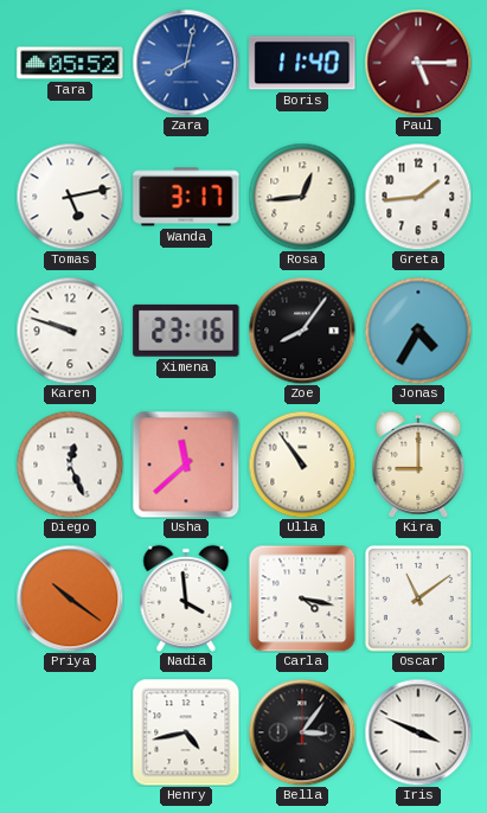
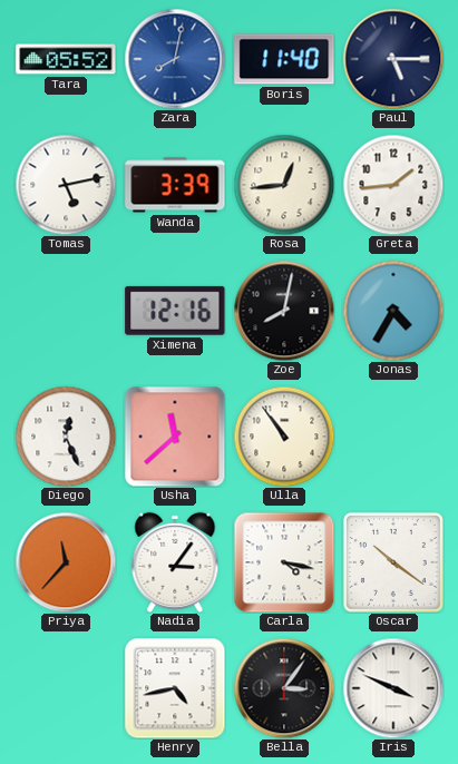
Paul dial: burgundy -> navy (393, 59)
Wanda: 3:17 -> 3:39 (175, 185)
Karen: 9:48 -> none (70, 331)
Ximena: 23:16 -> 12:16 (175, 311)
Zoe: 8:06 -> 8:02 (284, 311)
Kira: 9:00 -> none (418, 465)
Priya: 10:21 -> 11:37 (66, 562)
Nadia: 3:59 -> 3:06 (175, 562)
Oscar: 11:09 -> 10:21 (393, 562)
